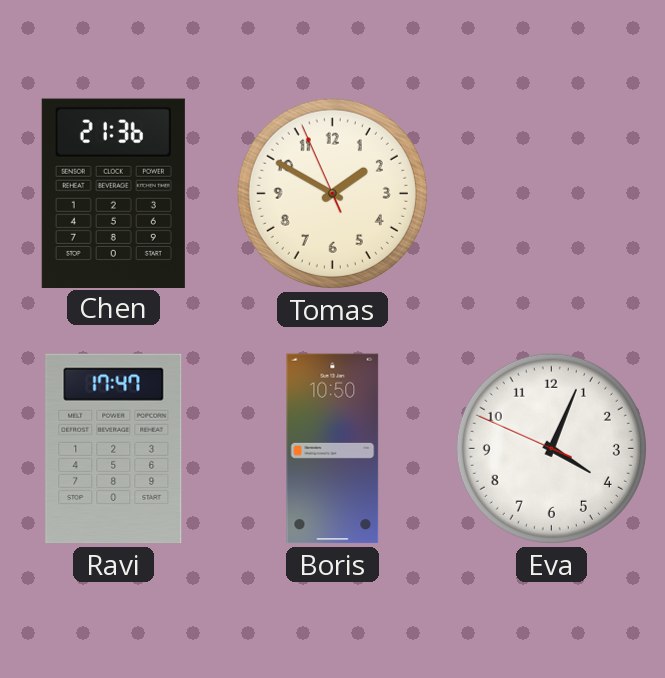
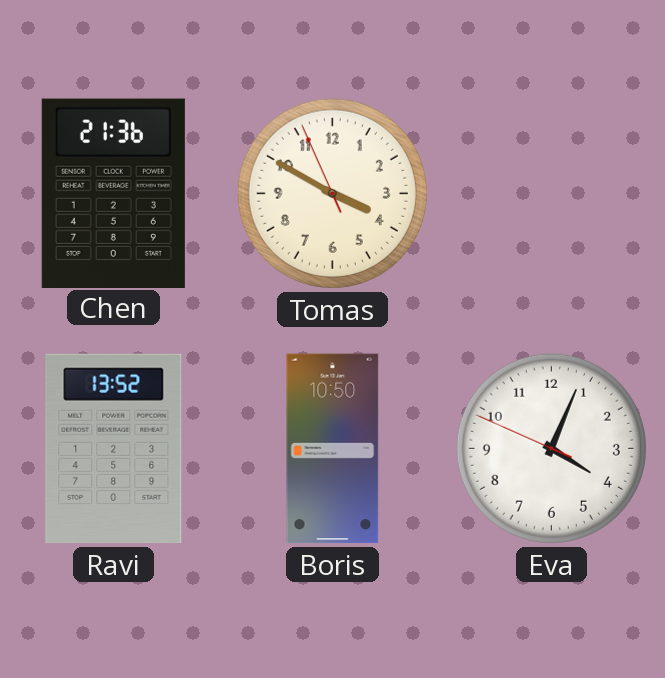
Tomas: 1:49 -> 3:49 (332, 193)
Ravi: 17:47 -> 13:52 (114, 449)
